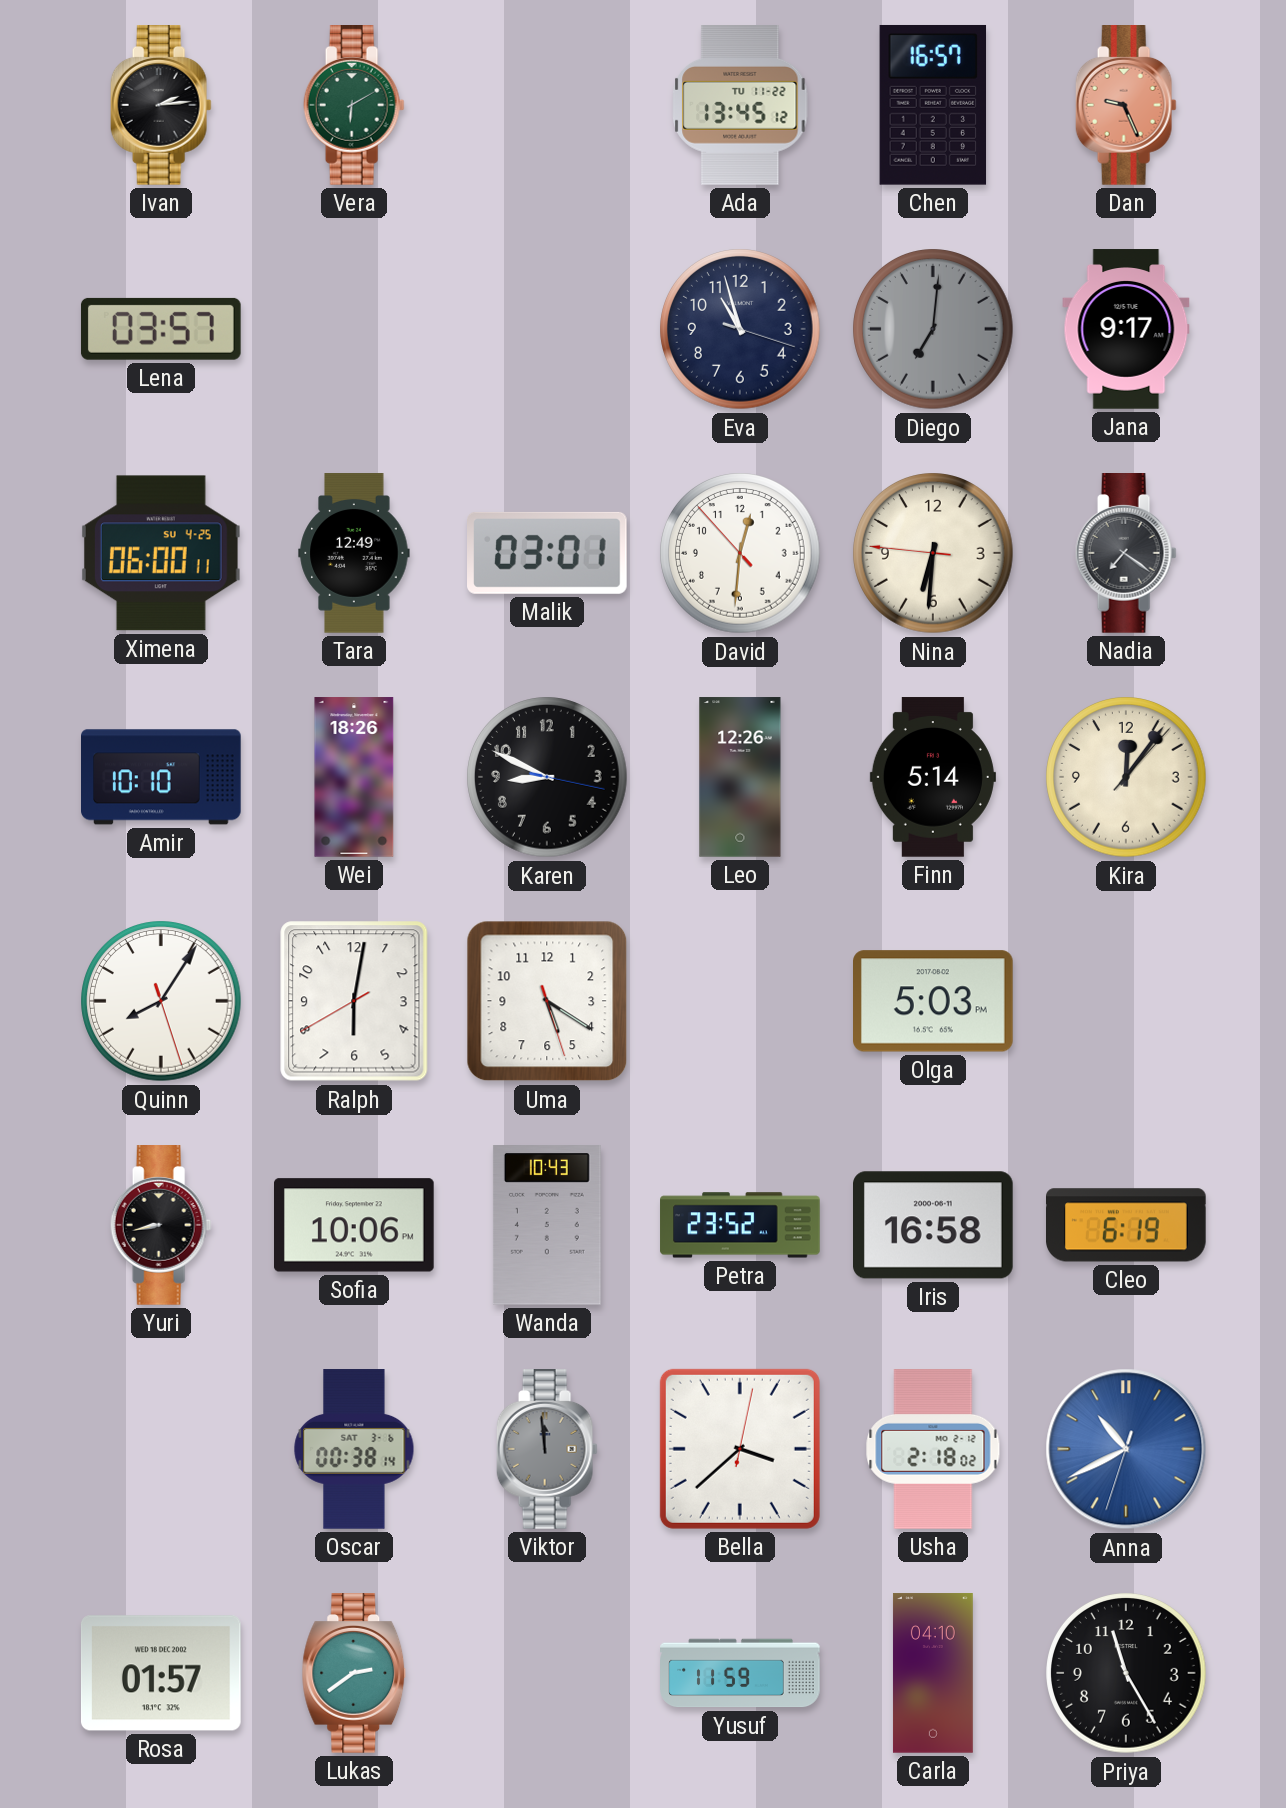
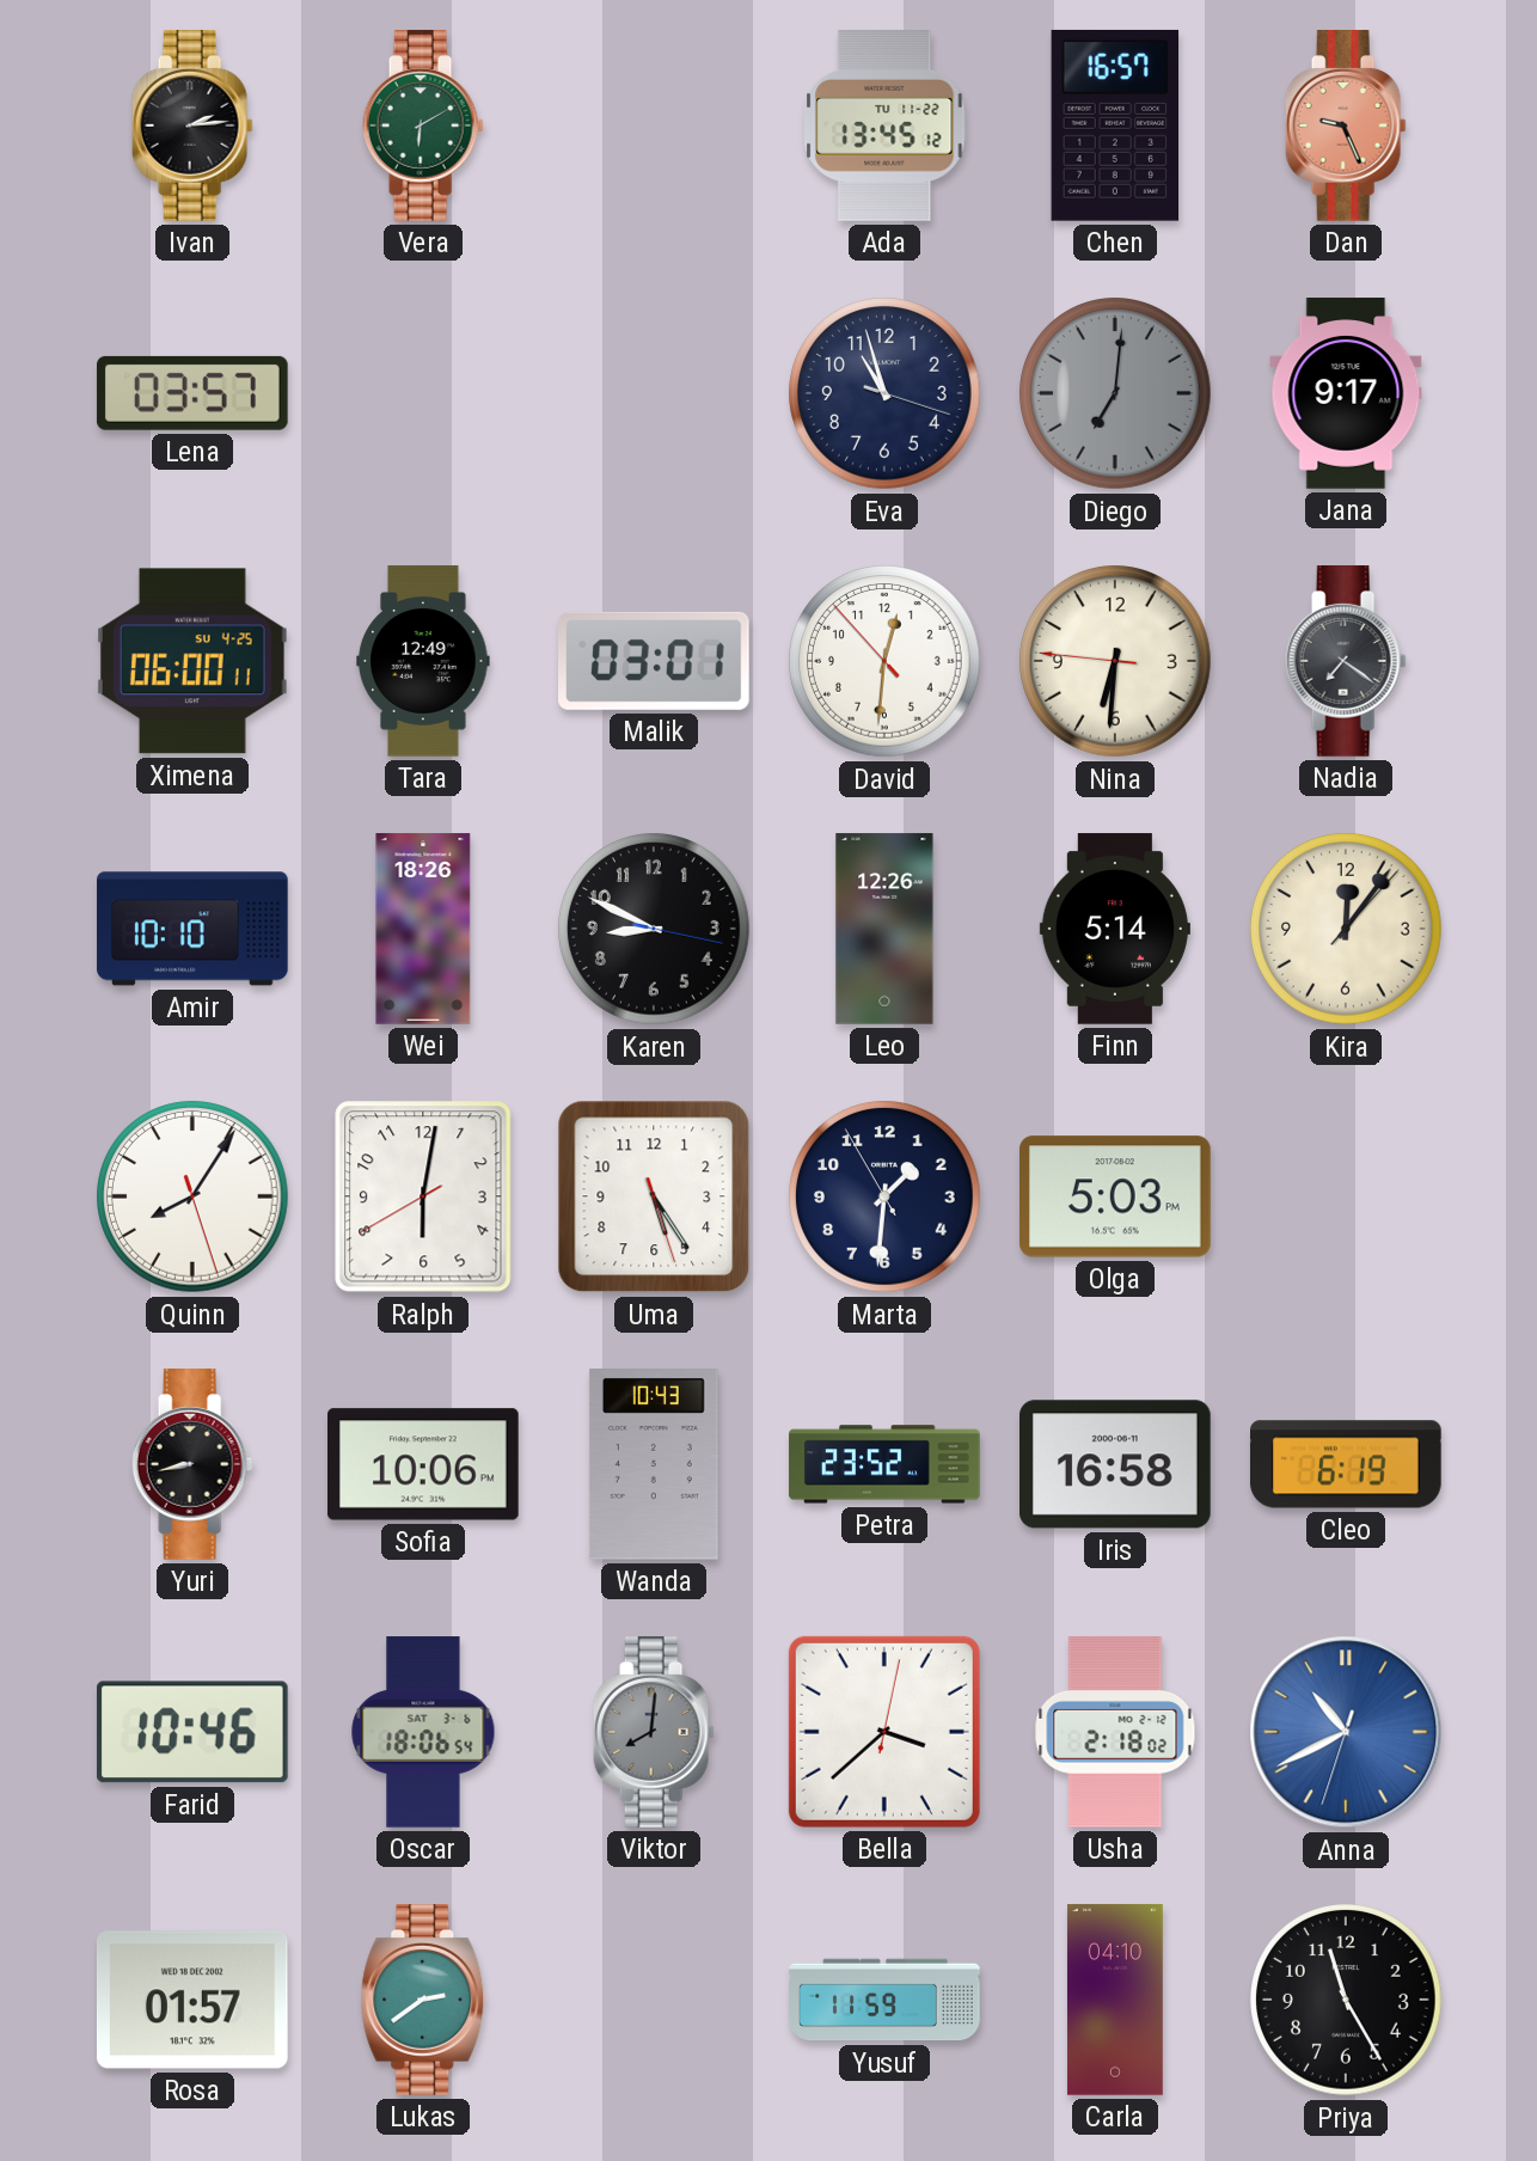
Uma: 5:20 -> 5:24 (654, 1196)
Marta: none -> 1:30 (884, 1196)
Farid: none -> 10:46 (192, 1732)
Oscar: 00:38 -> 18:06 (423, 1732)
Viktor: 11:59 -> 8:01 (654, 1732)
